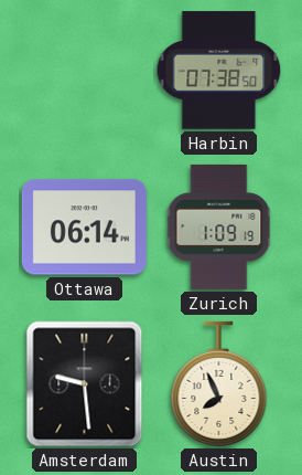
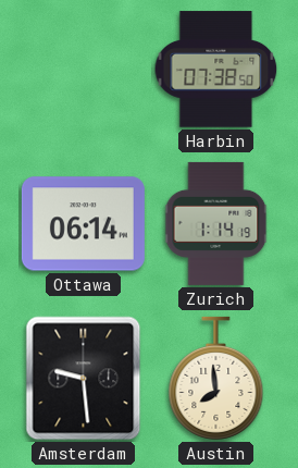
Zurich: 1:09 -> 1:14 (216, 223)
Austin: 7:56 -> 7:59 (216, 378)
